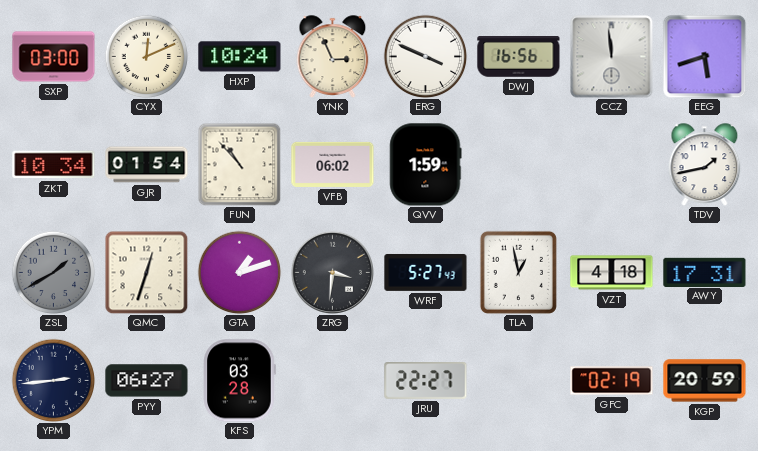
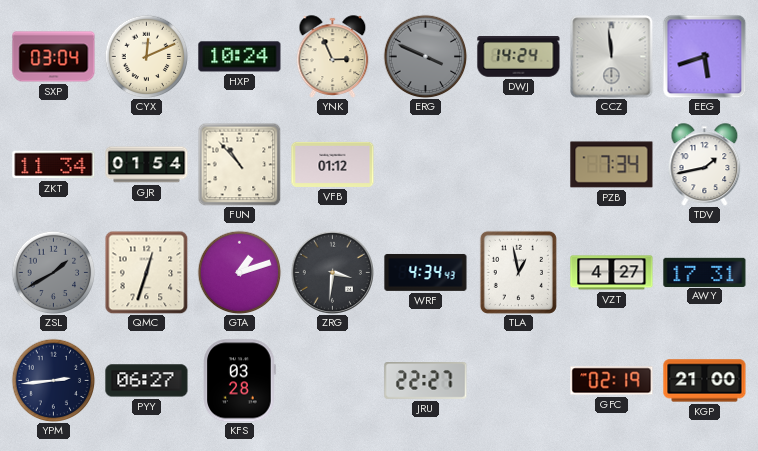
SXP: 03:00 -> 03:04 (54, 57)
ERG dial: white -> grey (425, 56)
DWJ: 16:56 -> 14:24 (519, 57)
ZKT: 10:34 -> 11:34 (54, 165)
VFB: 06:02 -> 01:12 (333, 164)
QVV: 1:59 -> none (426, 165)
PZB: none -> 7:34 (612, 165)
WRF: 5:27 -> 4:34 (426, 272)
VZT: 4:18 -> 4:27 (612, 273)
KGP: 20:59 -> 21:00 (705, 381)
